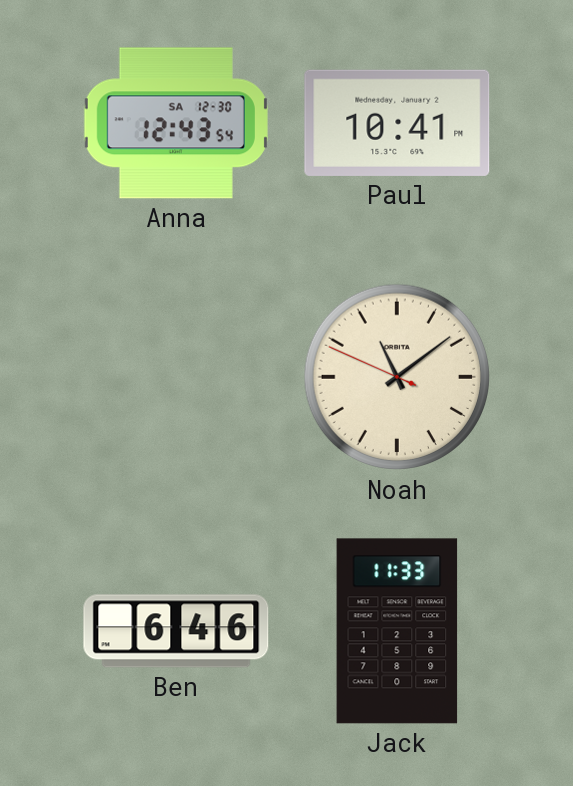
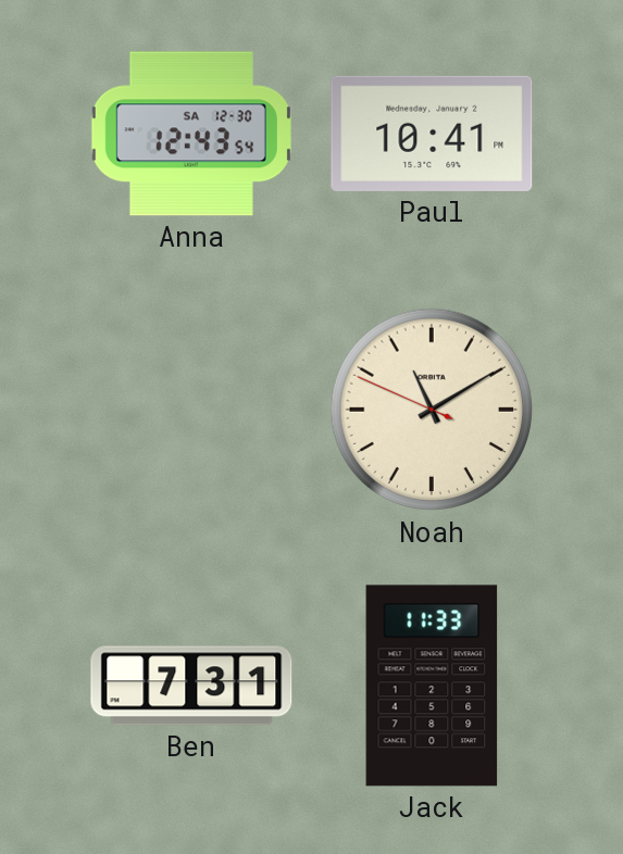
Noah: 11:08 -> 11:09 (432, 410)
Ben: 6:46 -> 7:31 (191, 686)
